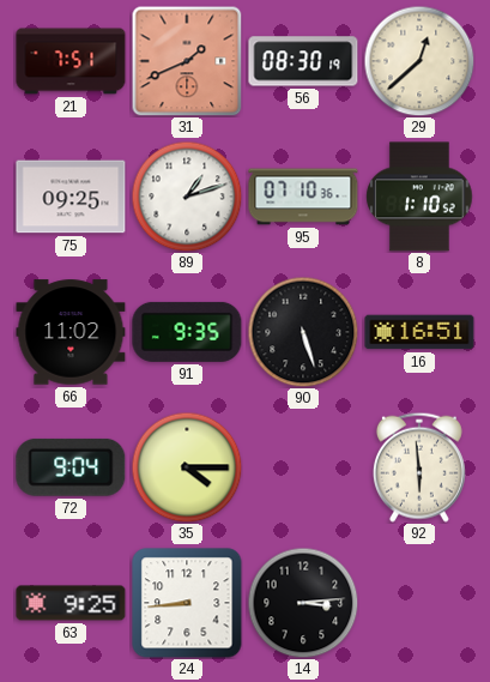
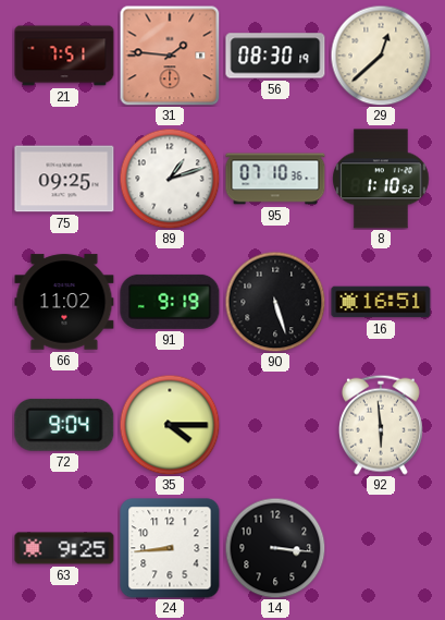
31: 1:41 -> 1:46 (170, 56)
91: 9:35 -> 9:19 (170, 302)
14: 3:14 -> 3:16 (275, 548)
